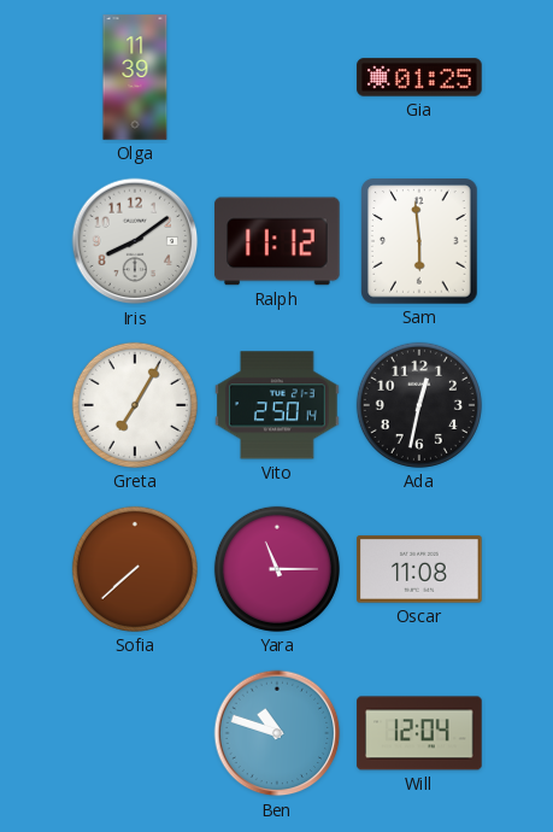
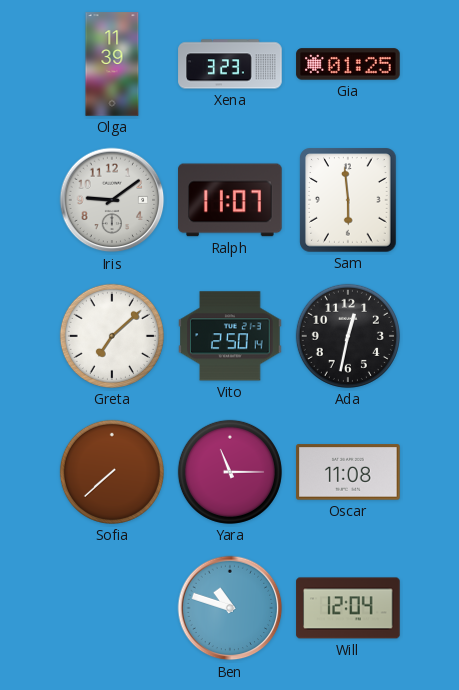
Xena: none -> 3:23 (230, 64)
Iris: 8:09 -> 9:09 (112, 200)
Ralph: 11:12 -> 11:07 (230, 200)
Greta: 7:05 -> 7:08 (112, 336)
